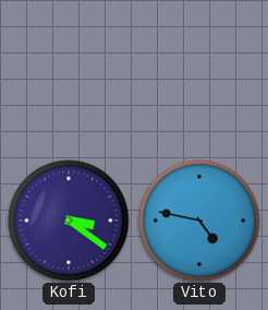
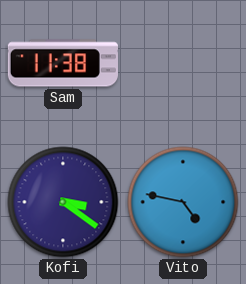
Sam: none -> 11:38 (63, 63)
